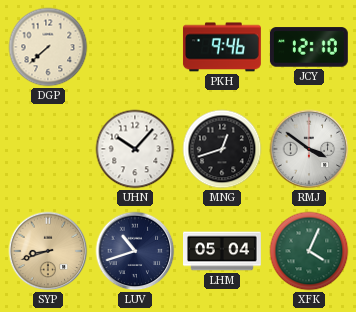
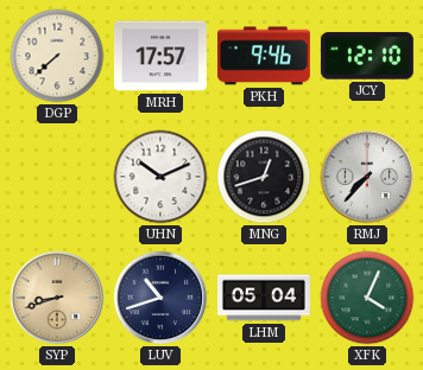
MRH: none -> 17:57 (160, 56)
UHN: 10:07 -> 10:11 (160, 177)
RMJ: 3:51 -> 7:37 (367, 177)
